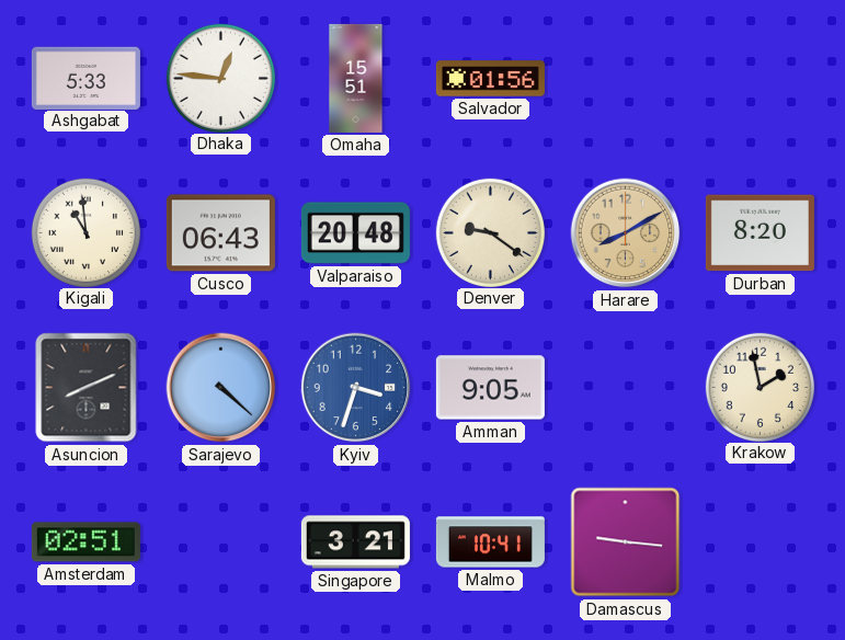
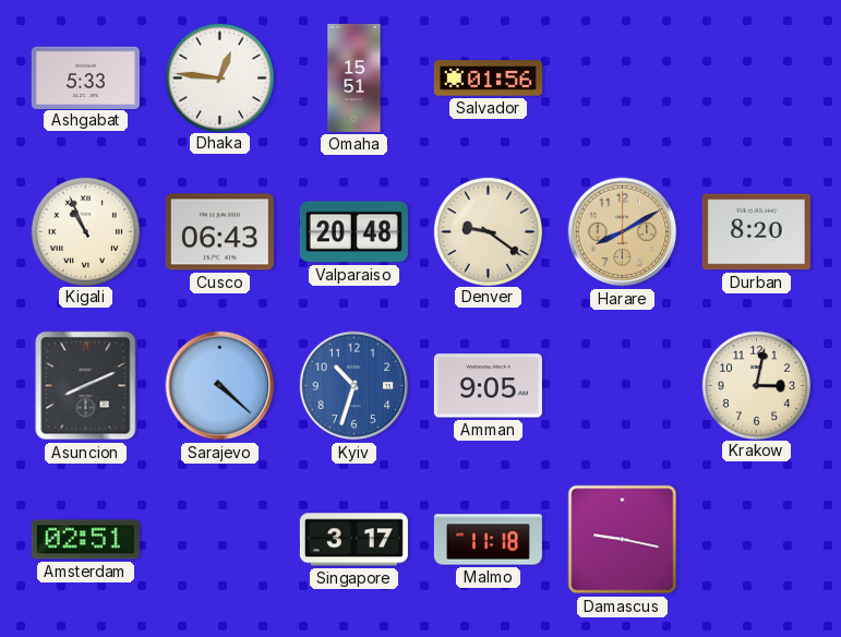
Kigali: 10:59 -> 10:56 (85, 231)
Kyiv: 3:33 -> 10:33 (355, 386)
Krakow: 1:58 -> 3:02 (756, 385)
Singapore: 3:21 -> 3:17 (353, 540)
Malmo: 10:41 -> 11:18 (488, 540)
Damascus: 9:16 -> 9:17 (623, 540)
